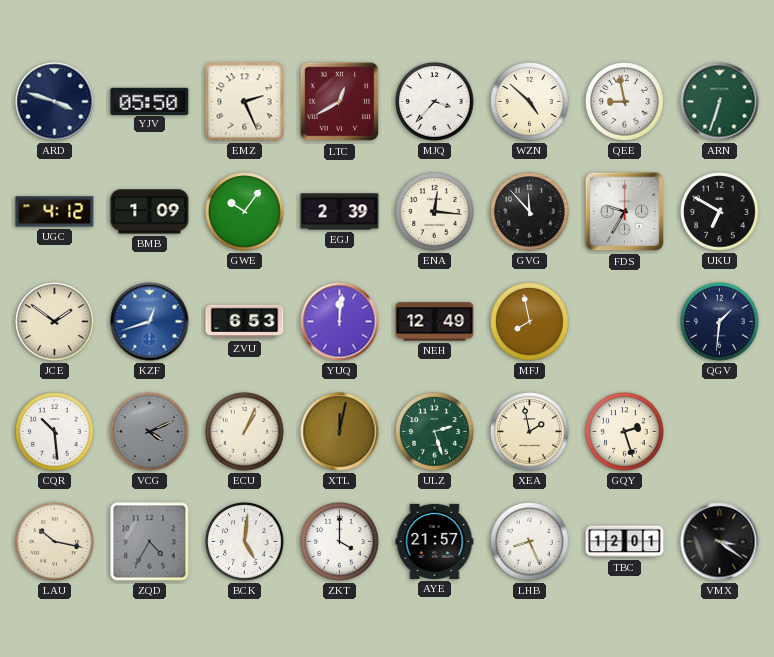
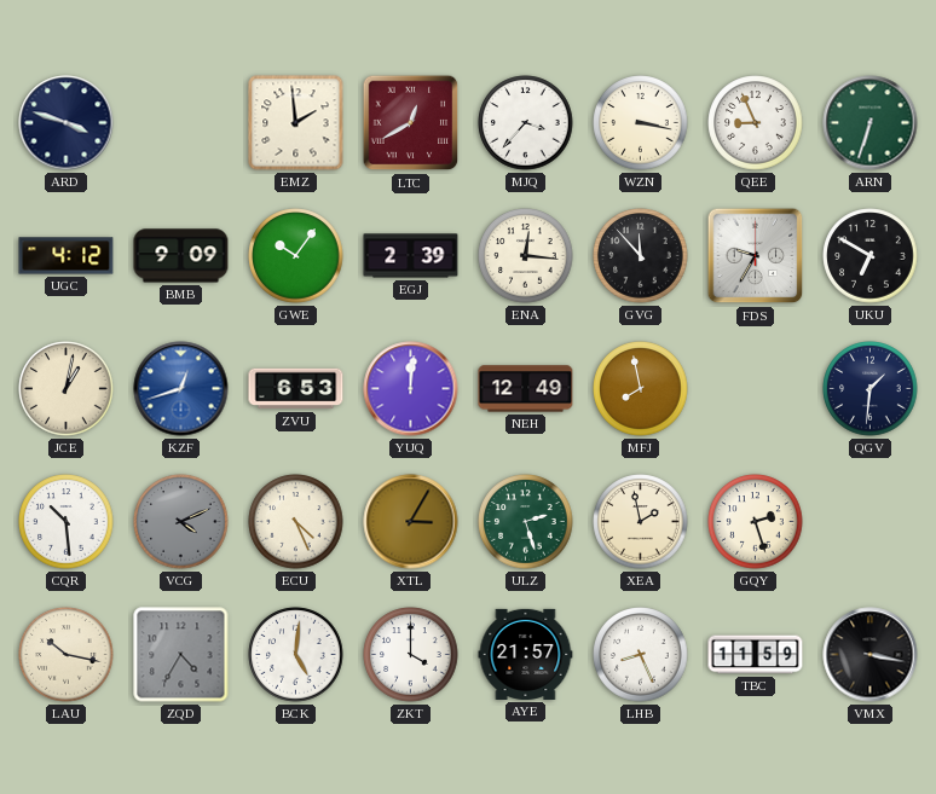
YJV: 05:50 -> none (150, 101)
EMZ: 2:26 -> 1:59 (296, 123)
WZN: 4:52 -> 3:17 (641, 123)
QEE: 8:58 -> 8:56 (756, 123)
BMB: 1:09 -> 9:09 (181, 256)
JCE: 1:51 -> 1:02 (67, 389)
ECU: 1:04 -> 4:26 (296, 522)
XTL: 12:02 -> 3:05 (411, 522)
TBC: 12:01 -> 11:59 (756, 655)
VMX: 3:21 -> 3:17 (871, 655)
